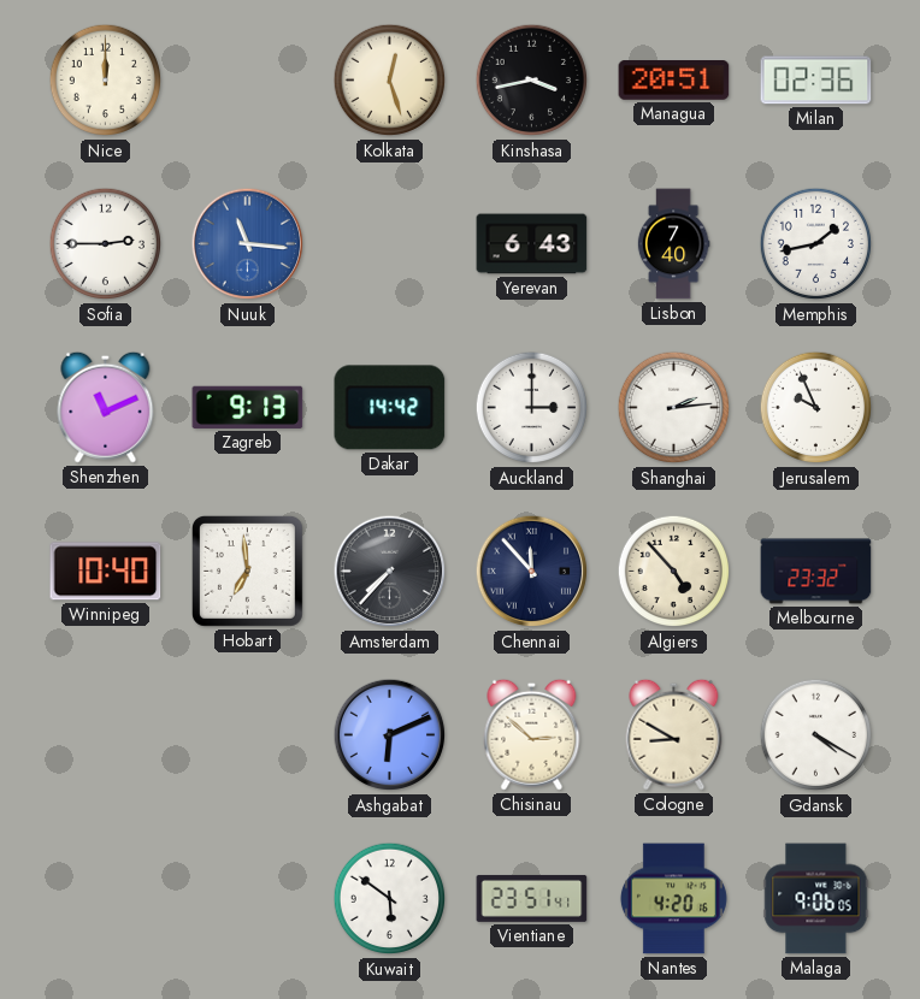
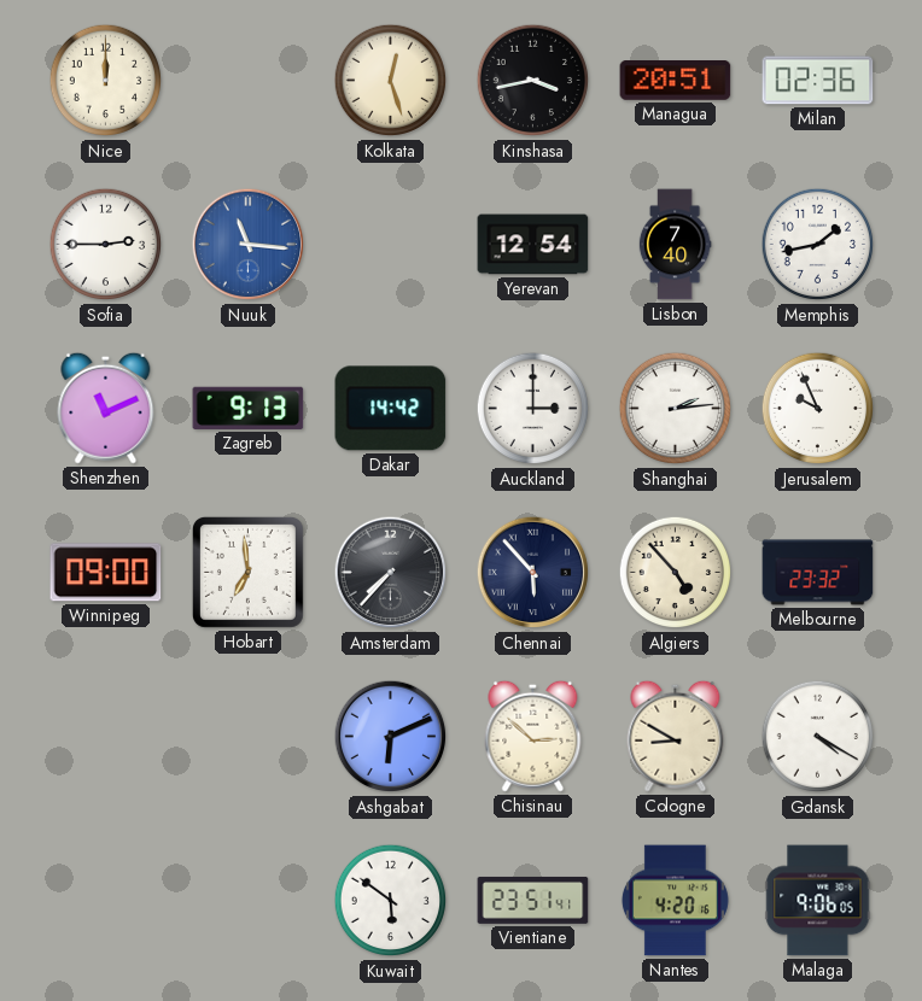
Yerevan: 6:43 -> 12:54 (533, 245)
Winnipeg: 10:40 -> 09:00 (106, 573)
Chennai: 11:53 -> 5:53 (533, 573)
